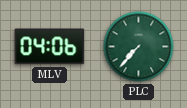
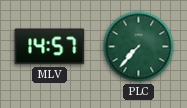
MLV: 04:06 -> 14:57 (50, 47)
